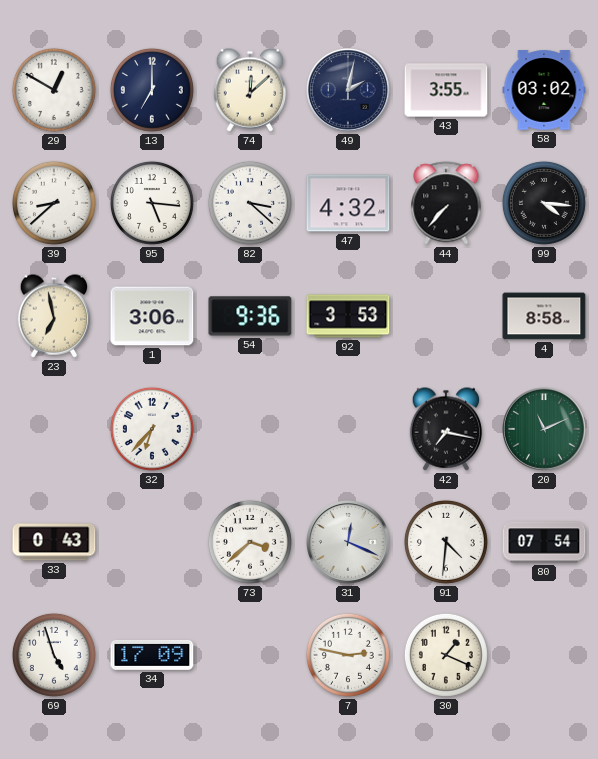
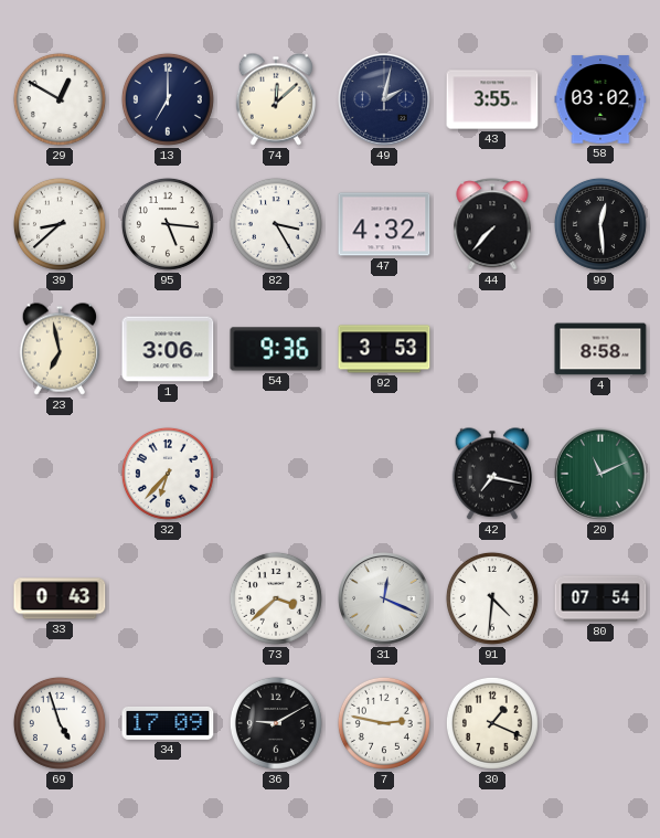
82: 3:22 -> 3:25 (276, 224)
99: 4:16 -> 12:29 (600, 224)
36: none -> 9:10 (276, 723)
